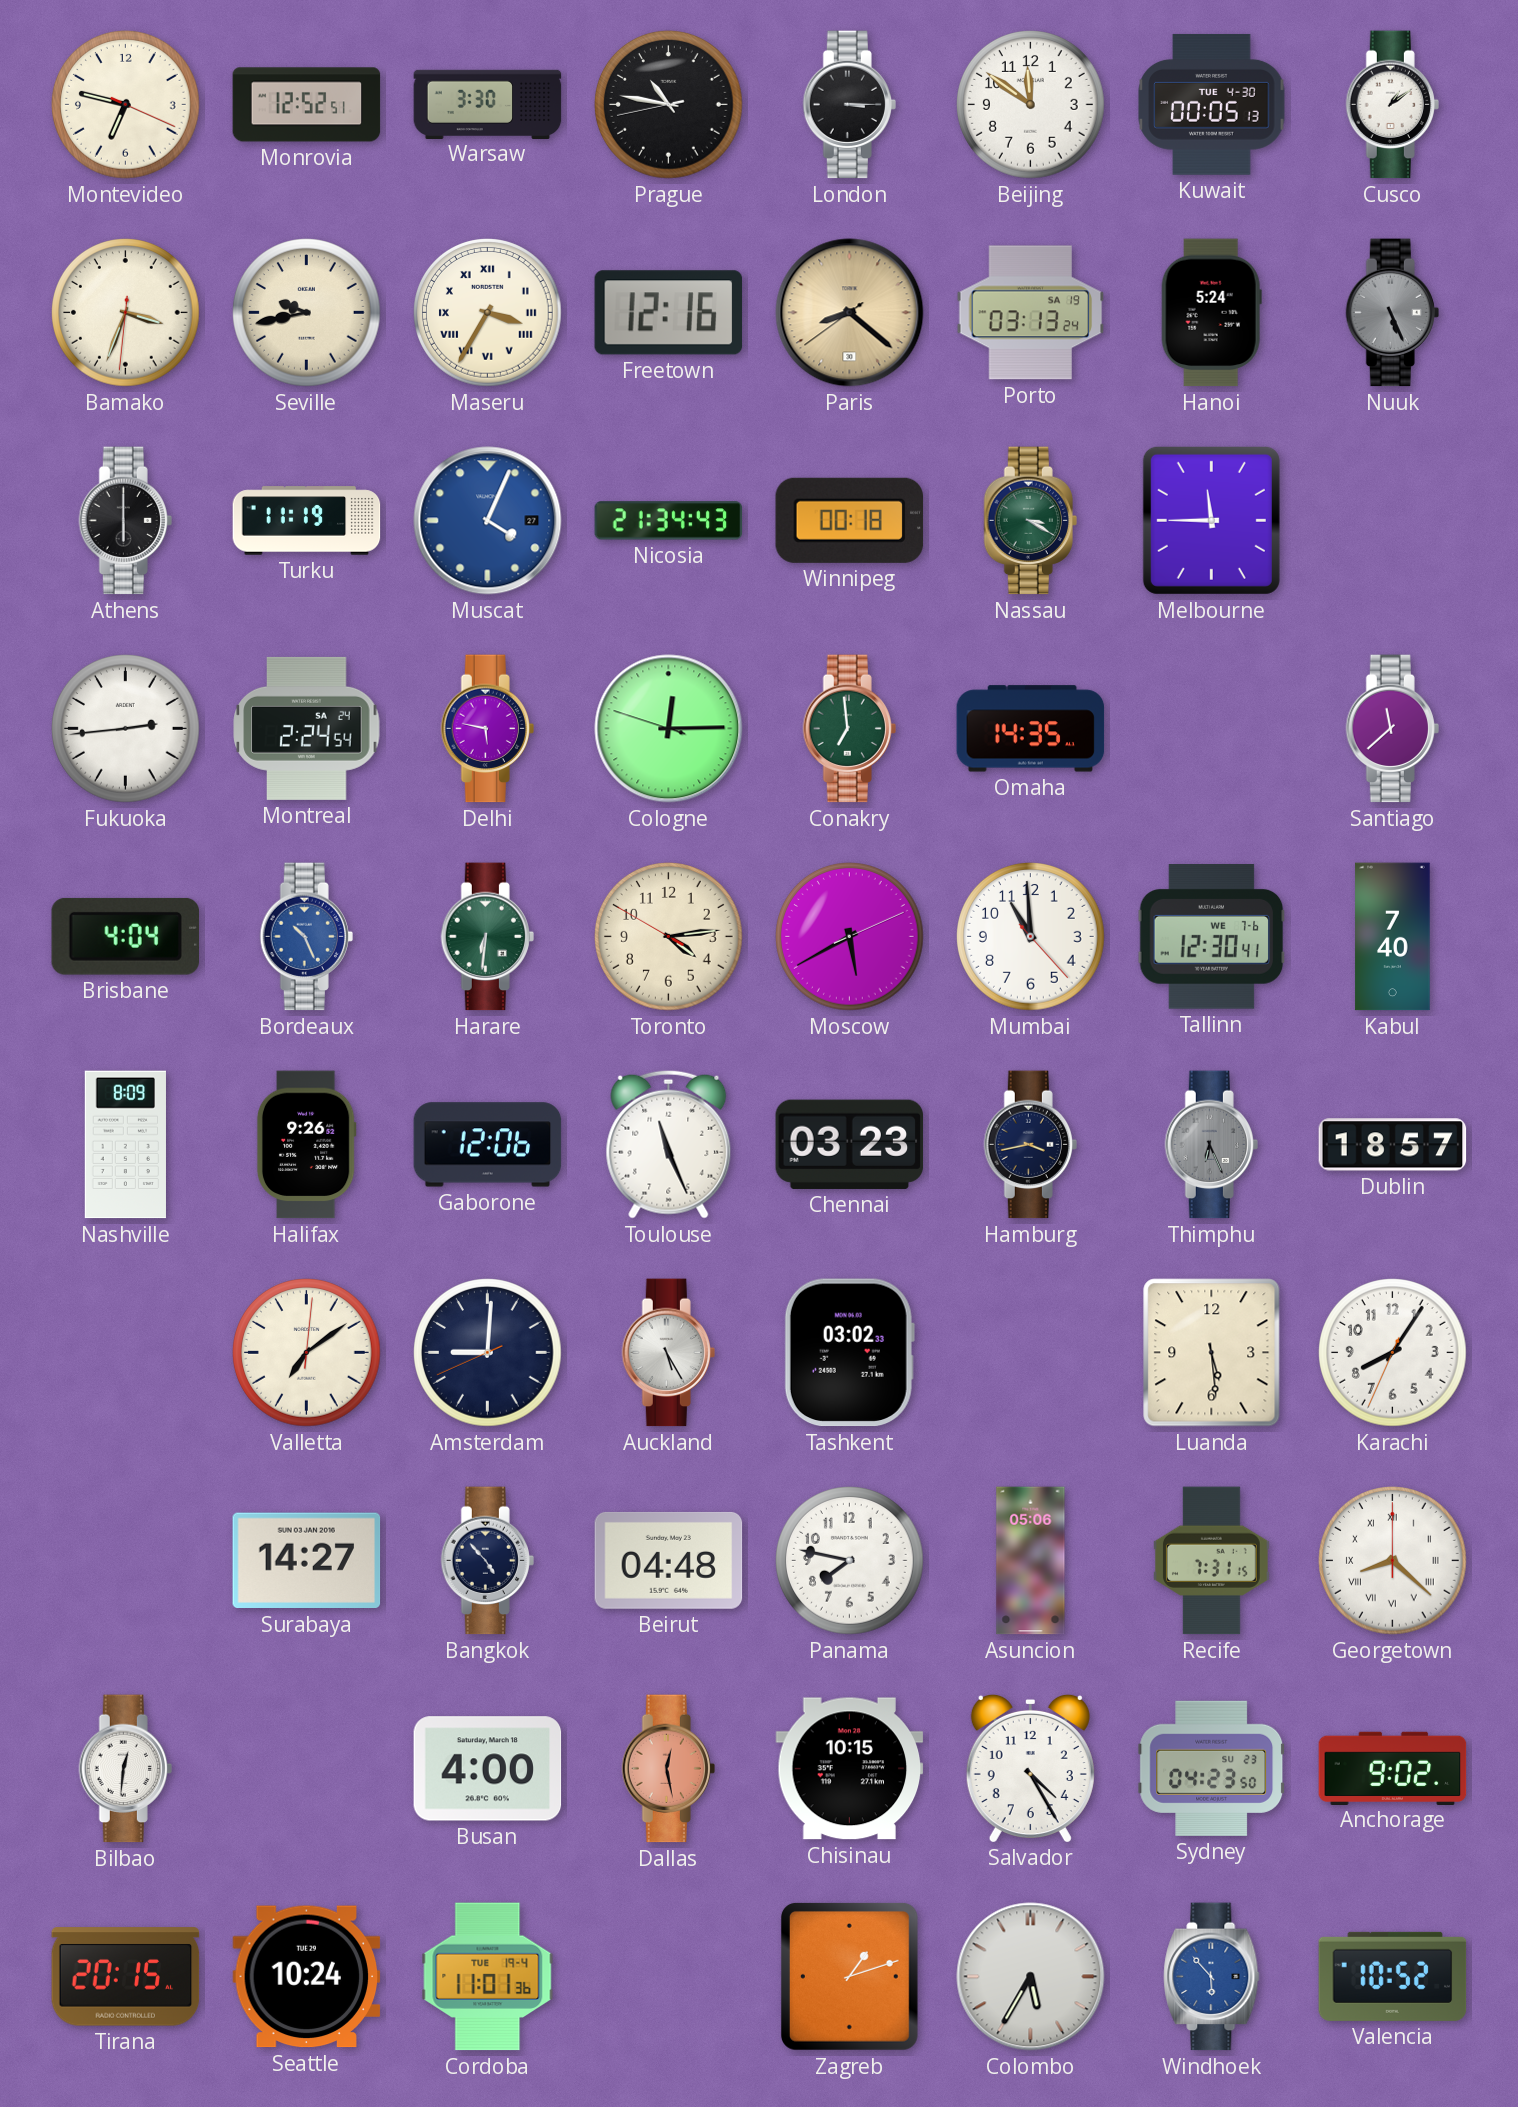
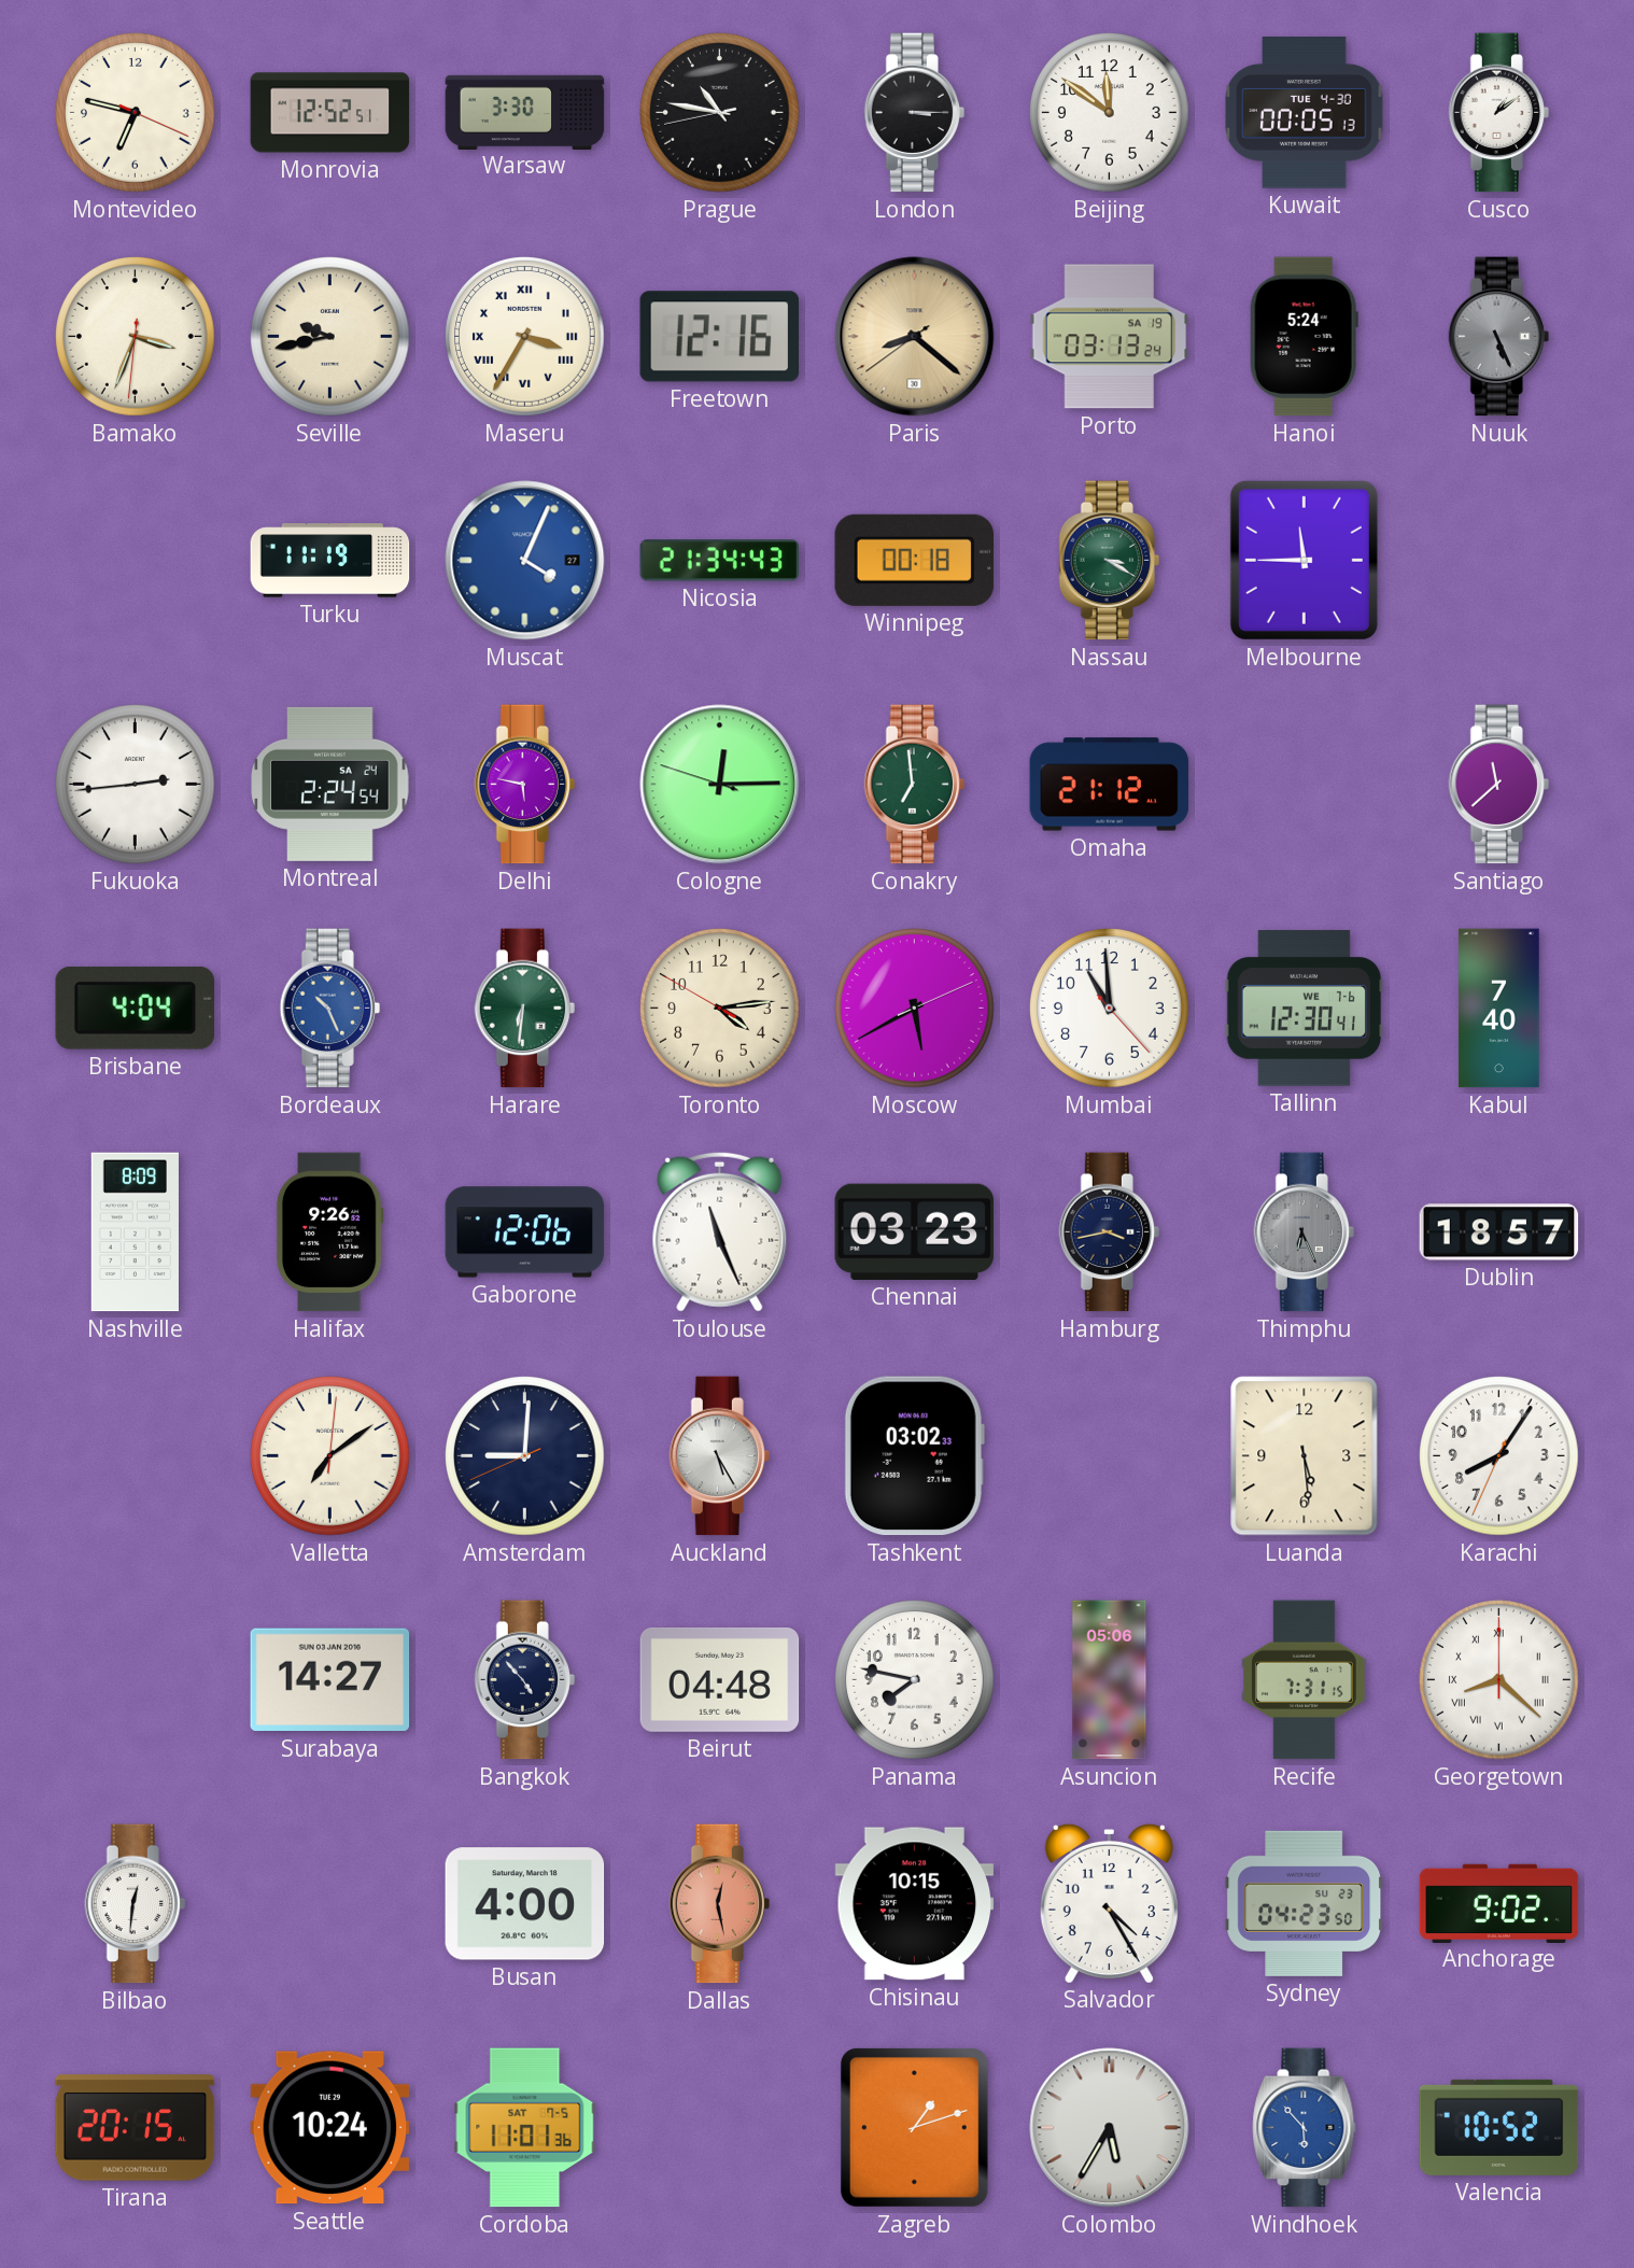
Athens: 6:00 -> none (125, 521)
Omaha: 14:35 -> 21:12 (1110, 785)
Cordoba date: TUE 19-4 -> SAT 7-5 (525, 2128)
